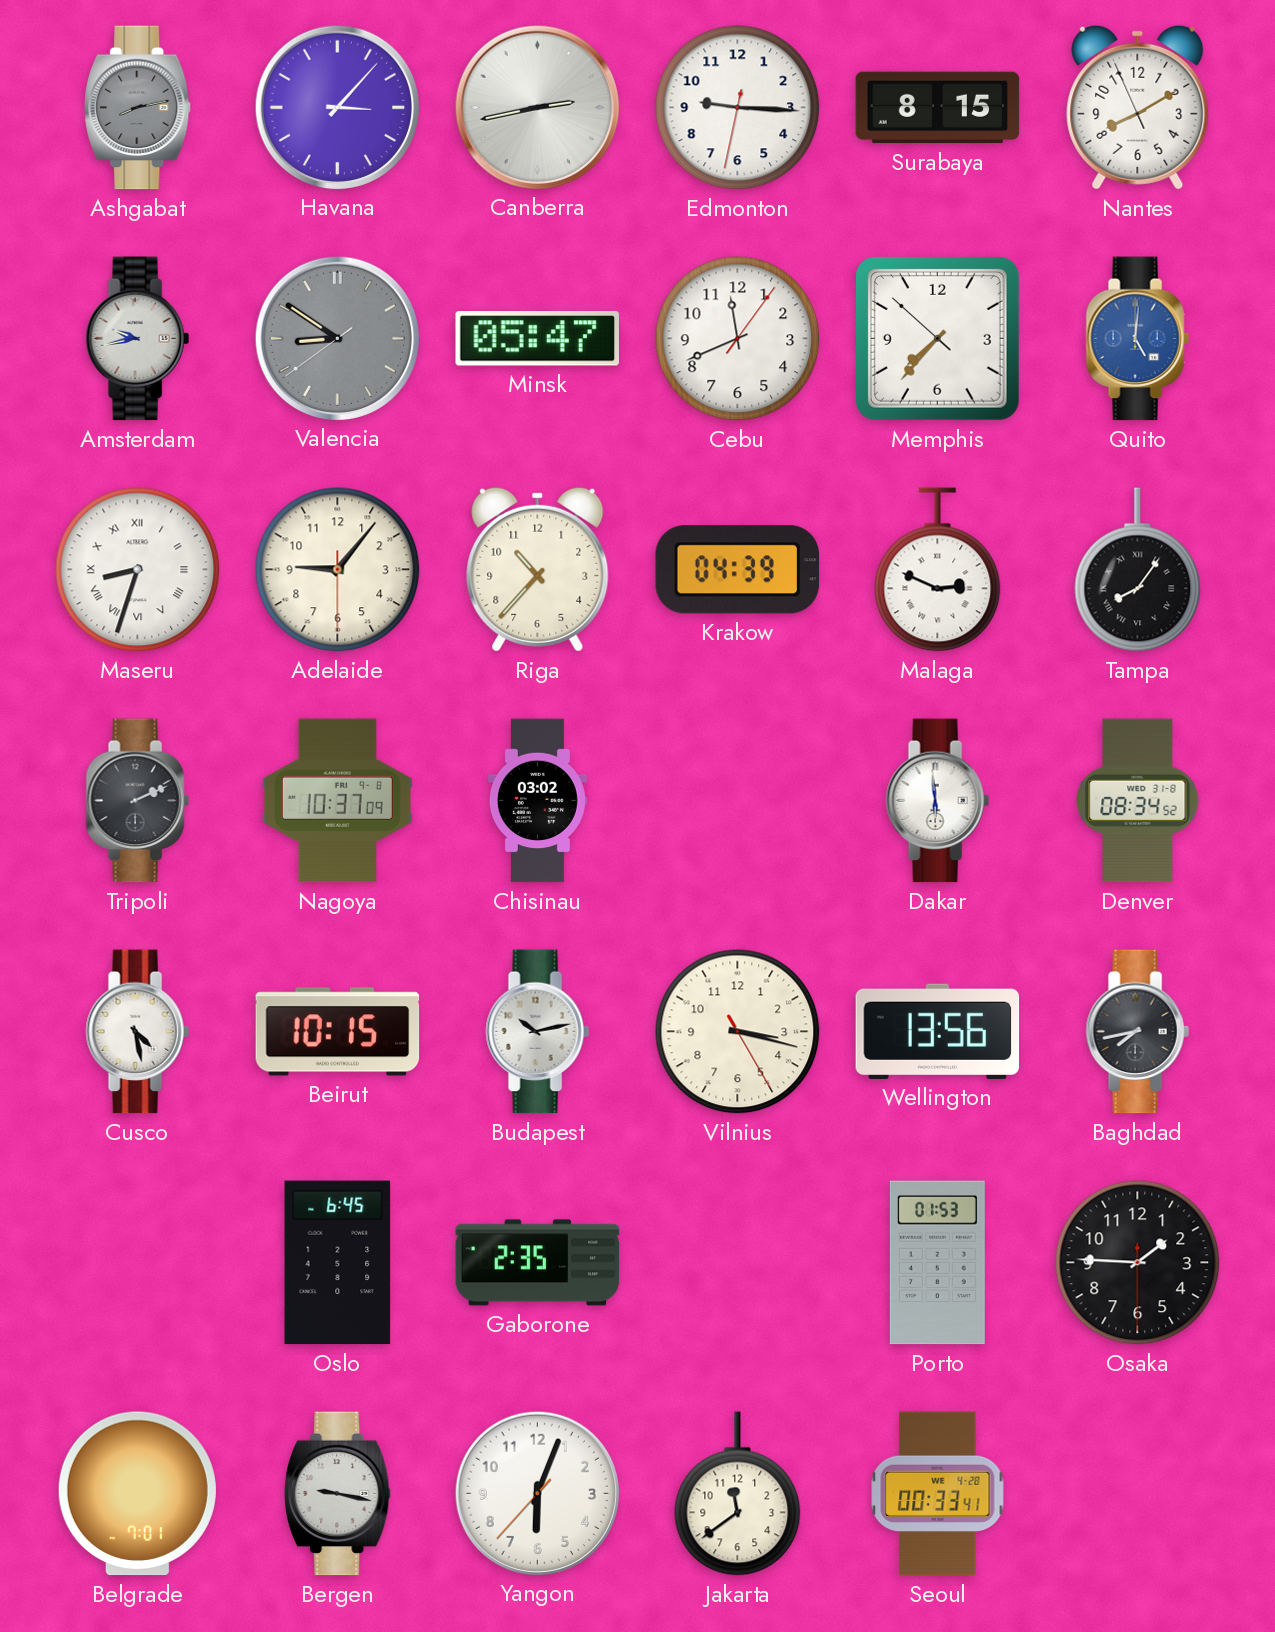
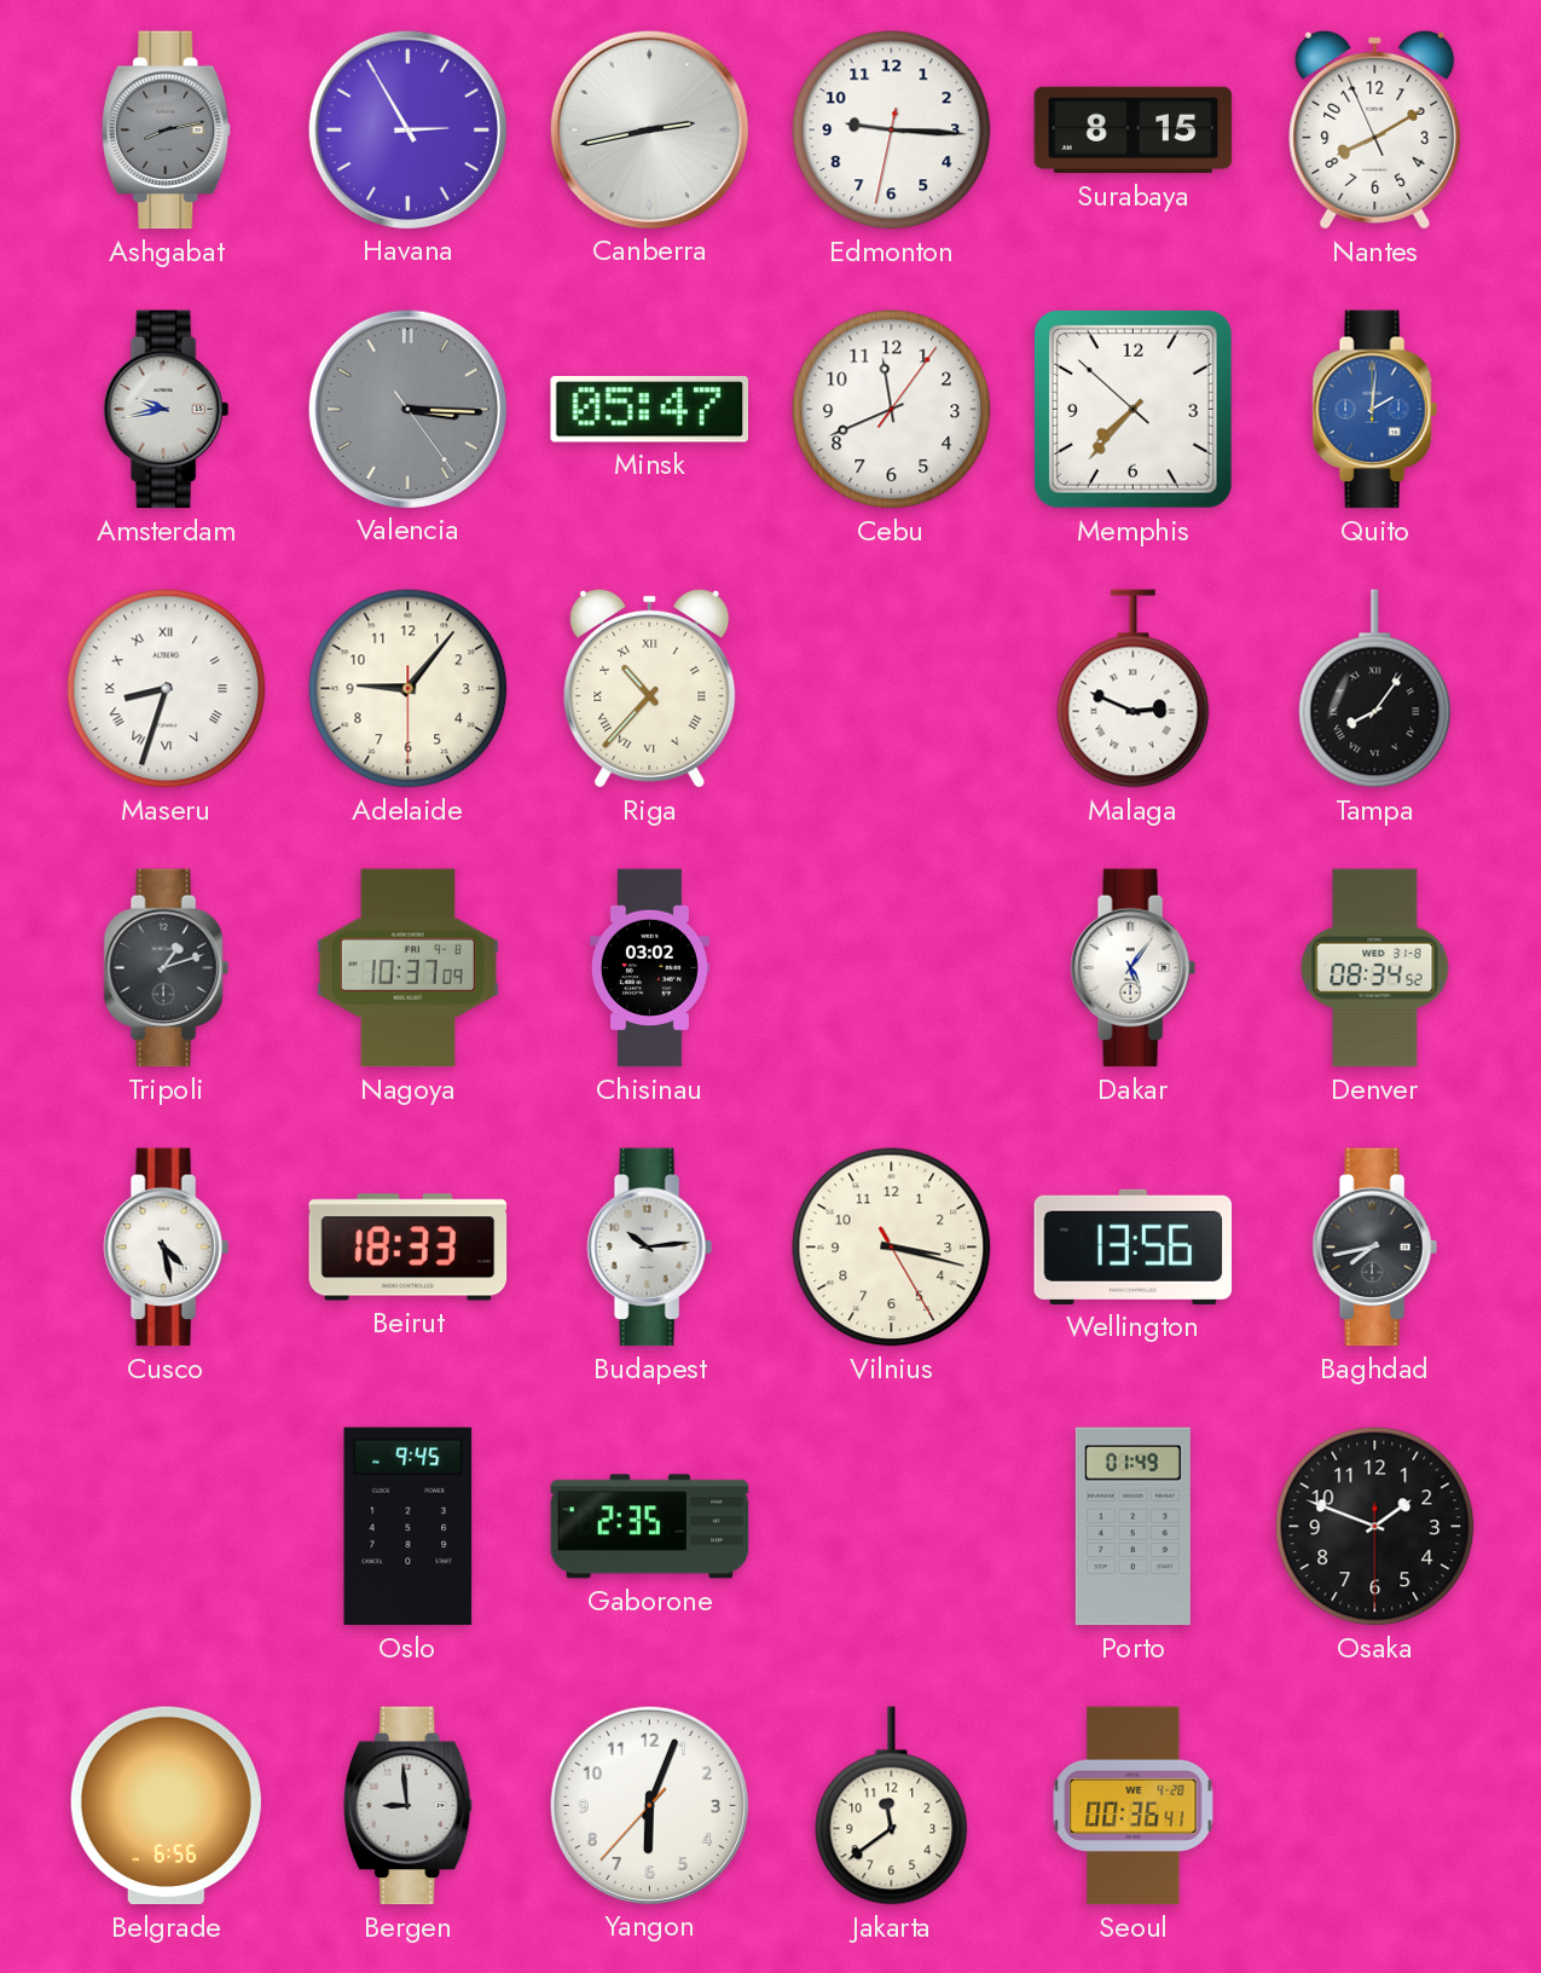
Havana: 3:07 -> 2:55 (407, 129)
Valencia: 8:50 -> 3:15 (407, 409)
Quito: 5:01 -> 2:01 (1374, 410)
Riga numerals: Arabic -> Roman (650, 688)
Krakow: 04:39 -> none (738, 570)
Tripoli: 2:11 -> 1:12 (166, 968)
Dakar: 5:59 -> 5:06 (1132, 968)
Beirut: 10:15 -> 18:33 (409, 1248)
Budapest: 10:13 -> 10:14 (649, 1248)
Oslo: 6:45 -> 9:45 (409, 1527)
Porto: 01:53 -> 01:49 (1132, 1527)
Osaka: 1:45 -> 1:48 (1375, 1527)
Belgrade: 7:01 -> 6:56 (166, 1806)
Bergen: 9:17 -> 8:59 (409, 1806)
Seoul: 00:33 -> 00:36 (1134, 1806)
